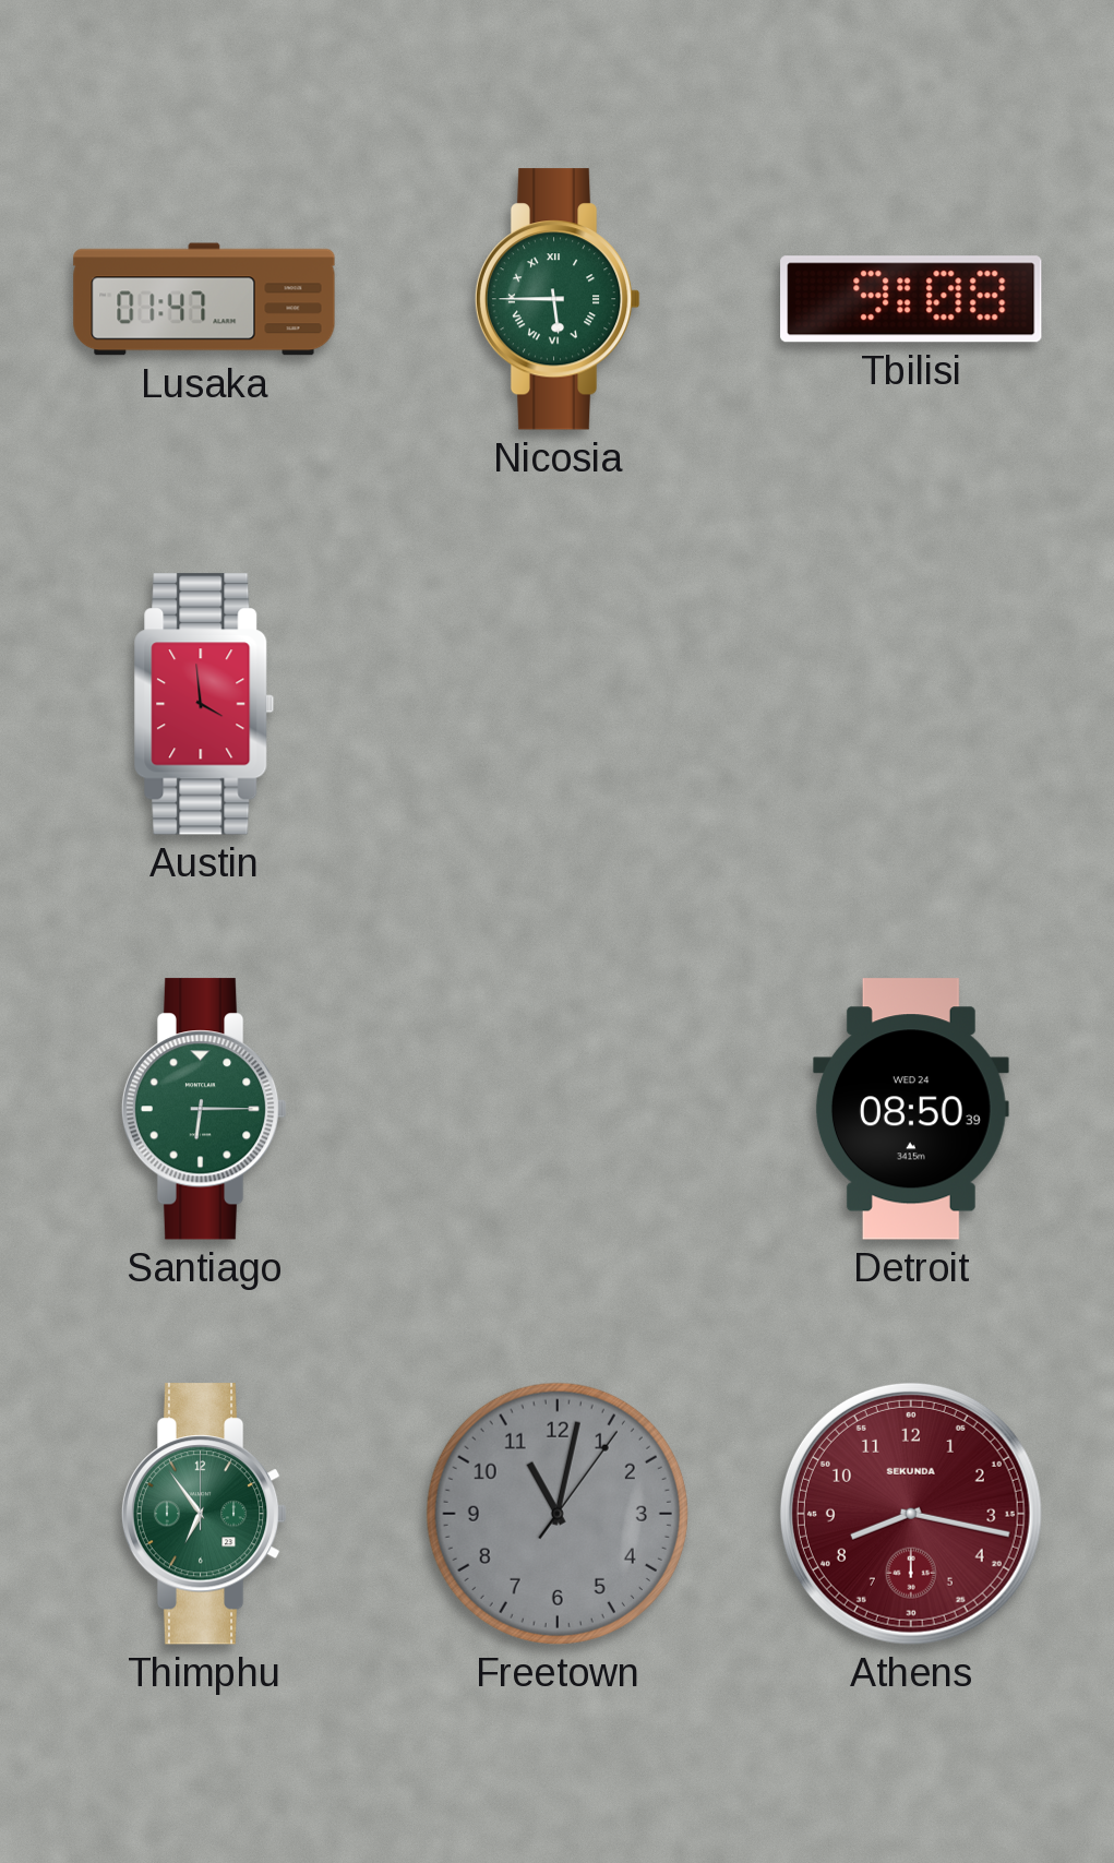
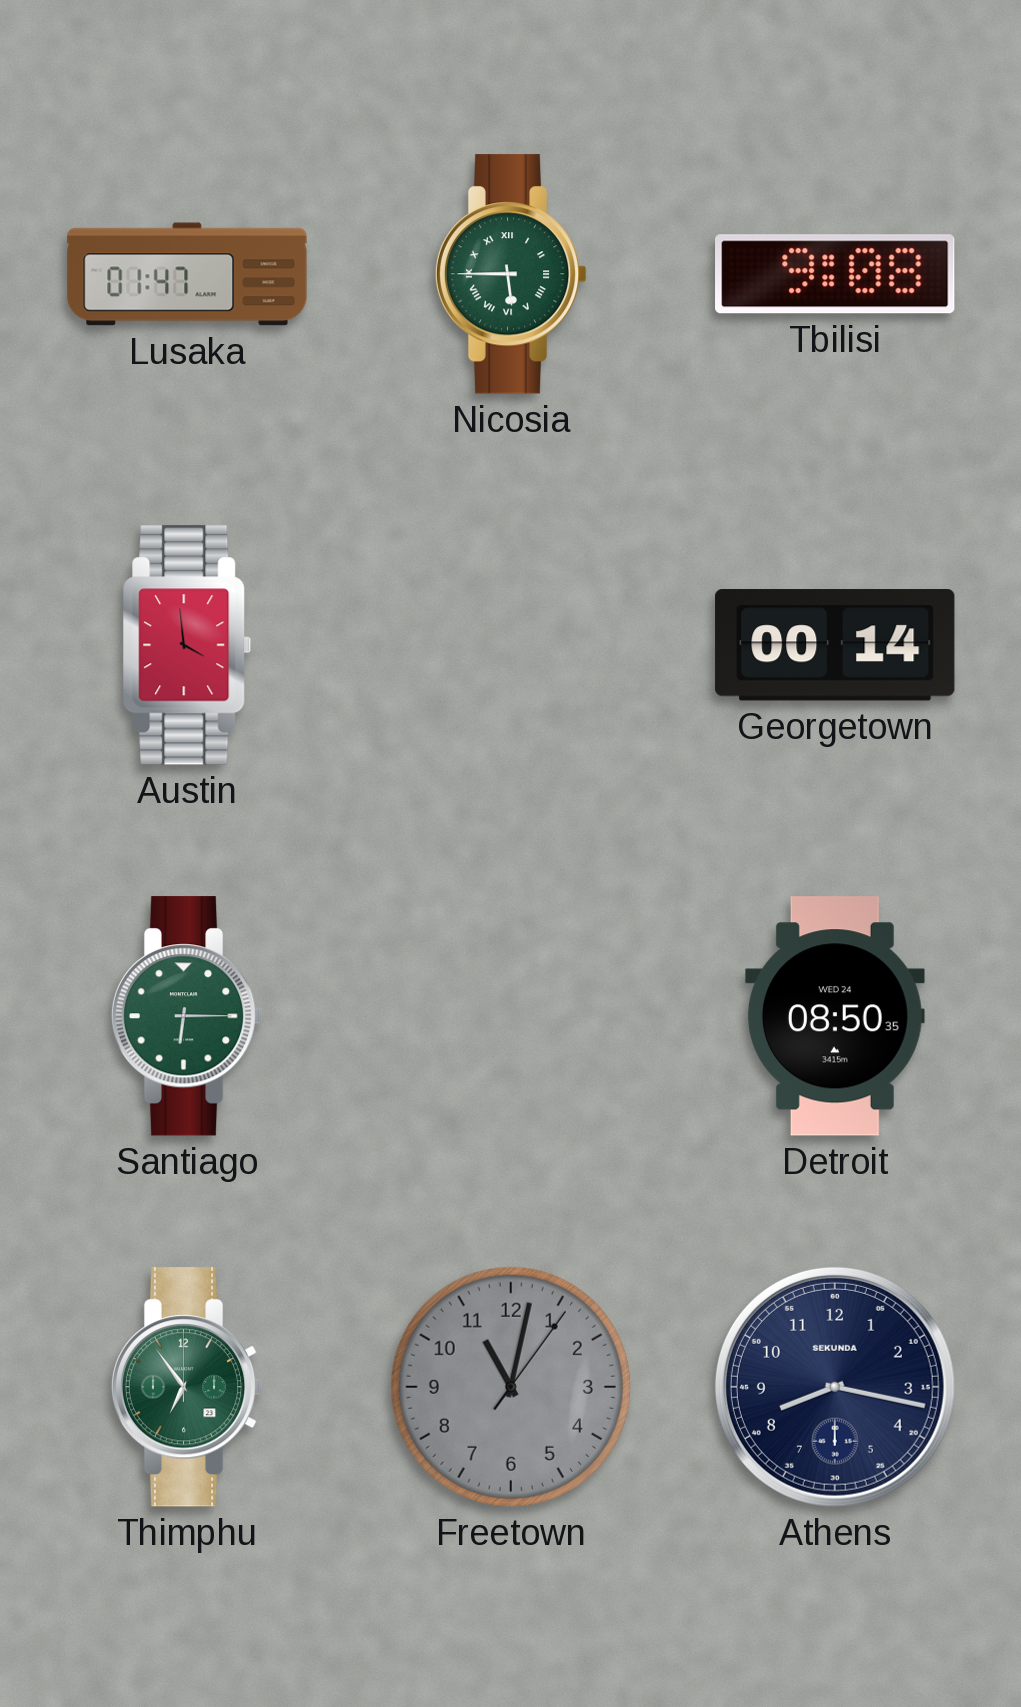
Georgetown: none -> 00:14 (835, 645)
Detroit: 08:50:39 -> 08:50:35 (835, 1016)
Athens dial: burgundy -> navy (835, 1387)
